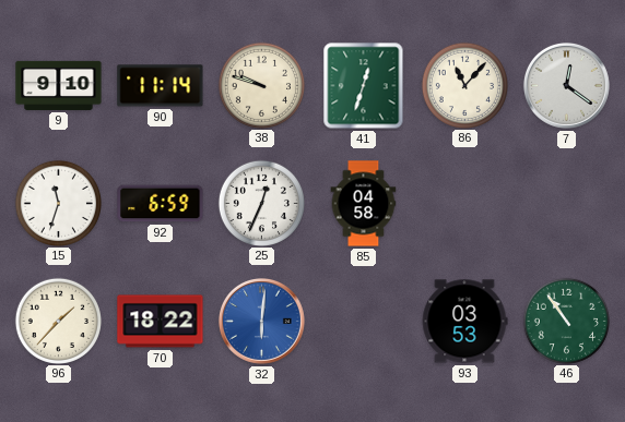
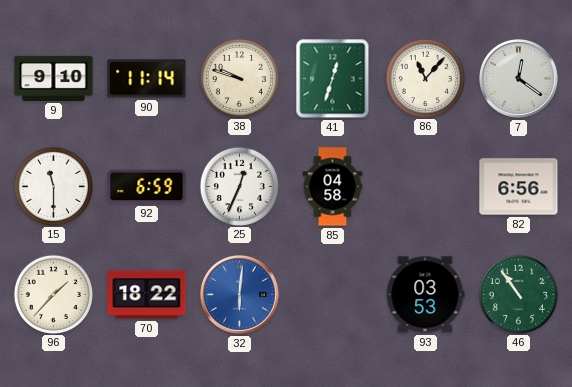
15: 11:33 -> 11:30 (53, 186)
82: none -> 6:56 (519, 187)
